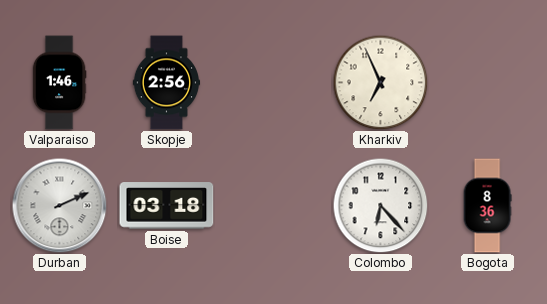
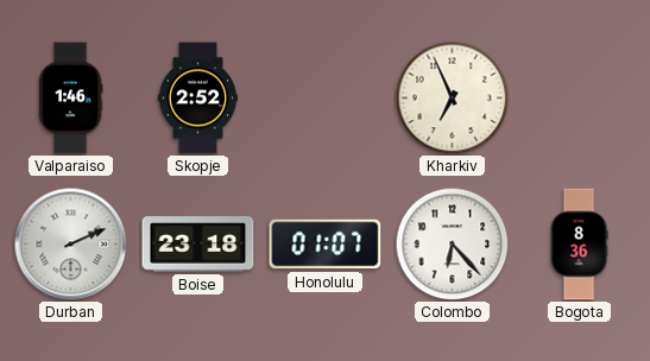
Skopje: 2:56 -> 2:52 (198, 99)
Boise: 03:18 -> 23:18 (198, 245)
Honolulu: none -> 01:07 (326, 245)
